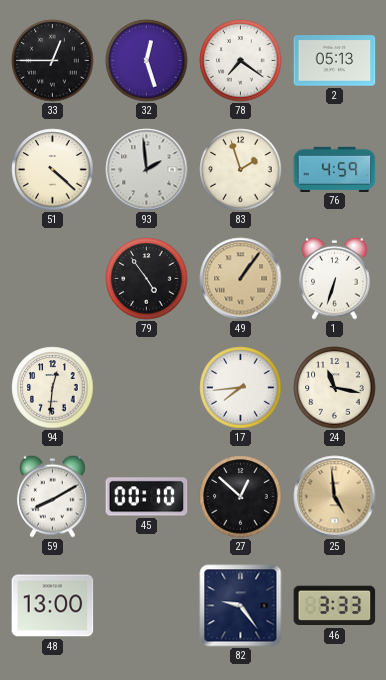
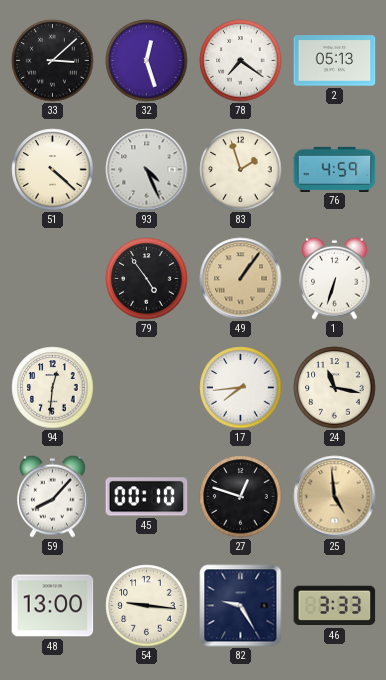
33: 12:45 -> 3:08 (53, 61)
93: 1:59 -> 4:26 (147, 170)
59: 8:10 -> 8:07 (53, 496)
27: 12:52 -> 12:48 (241, 497)
54: none -> 9:16 (147, 606)
82: 9:24 -> 9:25 (241, 606)
